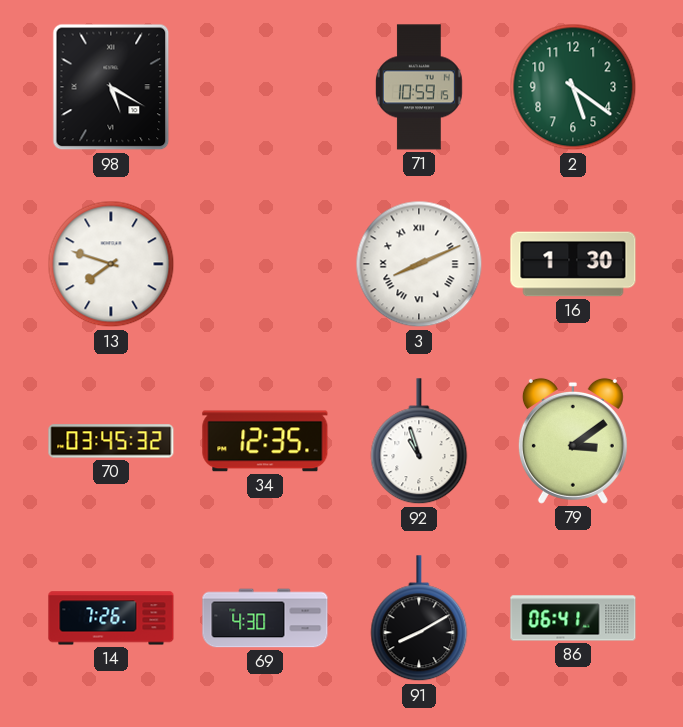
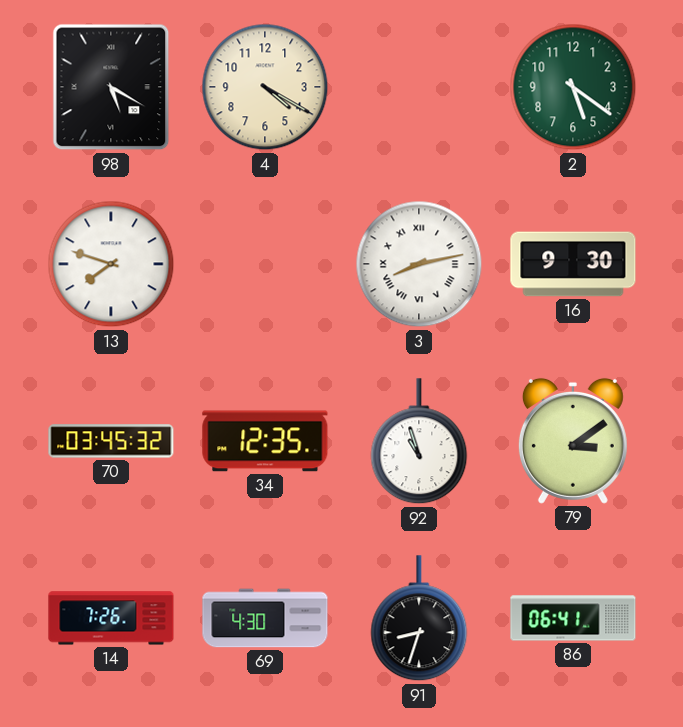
4: none -> 4:20 (265, 87)
71: 10:59 -> none (419, 87)
3: 8:11 -> 8:13 (419, 264)
16: 1:30 -> 9:30 (573, 264)
91: 8:10 -> 8:33 (419, 619)
